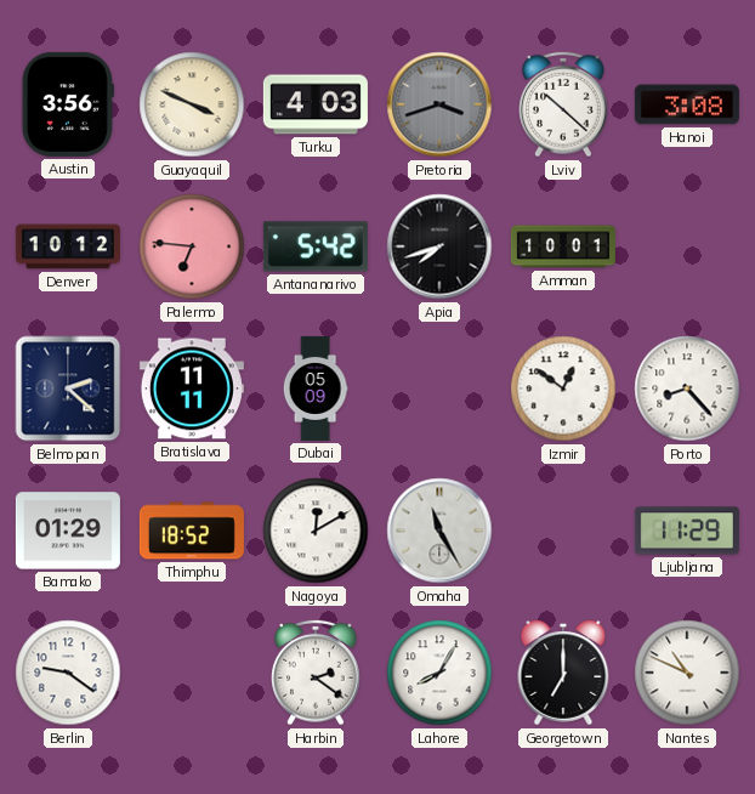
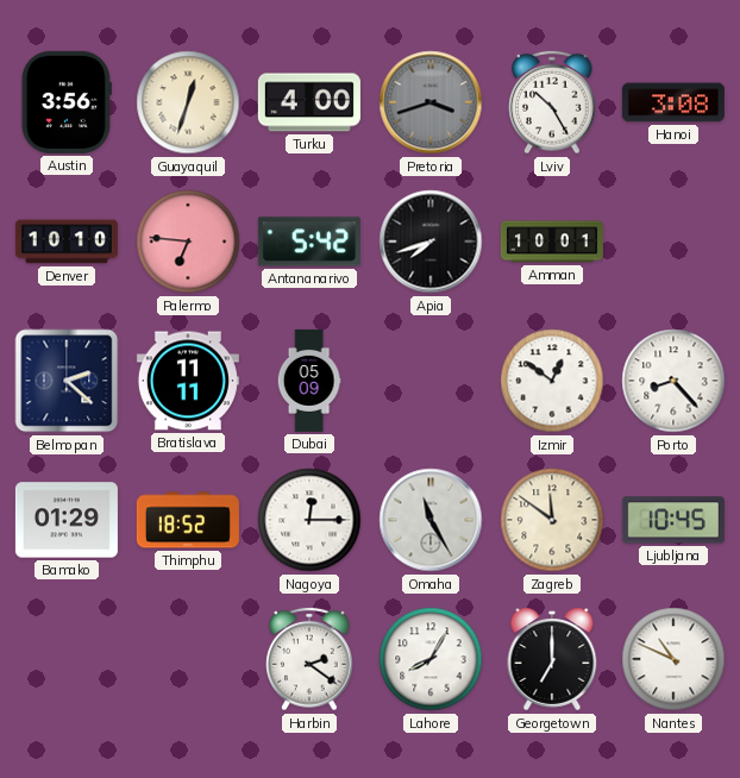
Guayaquil: 3:49 -> 12:33 (188, 102)
Turku: 4:03 -> 4:00 (309, 102)
Lviv: 10:22 -> 10:25 (552, 102)
Denver: 10:12 -> 10:10 (67, 241)
Nagoya: 12:10 -> 12:15 (309, 520)
Zagreb: none -> 11:51 (552, 520)
Ljubljana: 11:29 -> 10:45 (673, 520)
Berlin: 9:21 -> none (68, 673)
